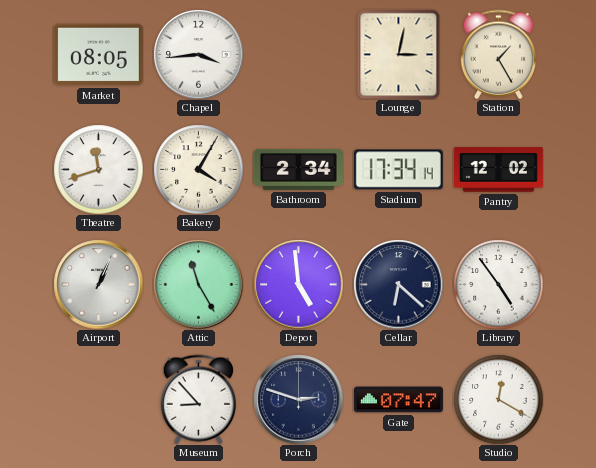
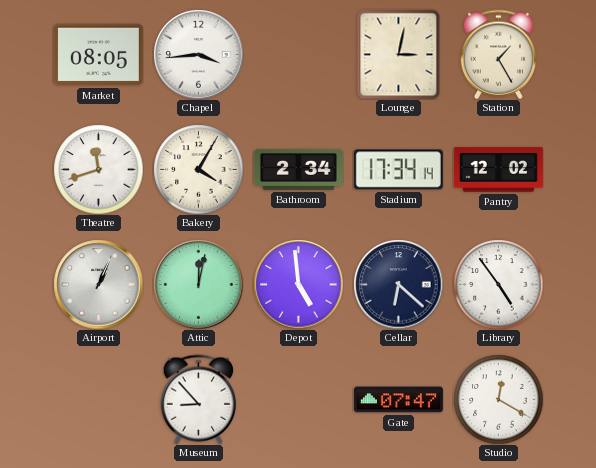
Attic: 11:25 -> 12:02 (198, 284)
Porch: 2:48 -> none (298, 399)
